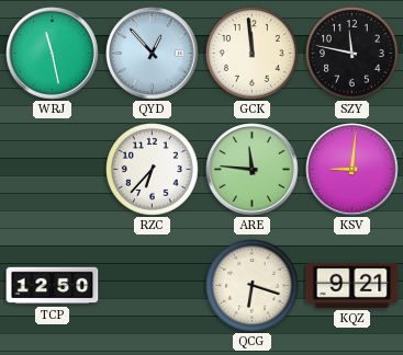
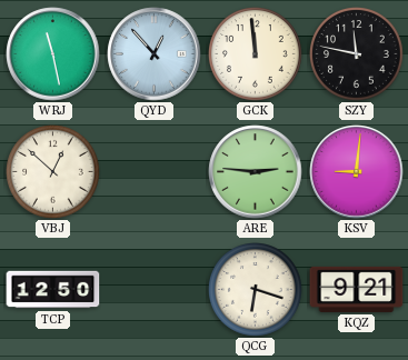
VBJ: none -> 12:52 (53, 172)
RZC: 6:37 -> none (153, 170)
ARE: 11:46 -> 2:46 (256, 172)
